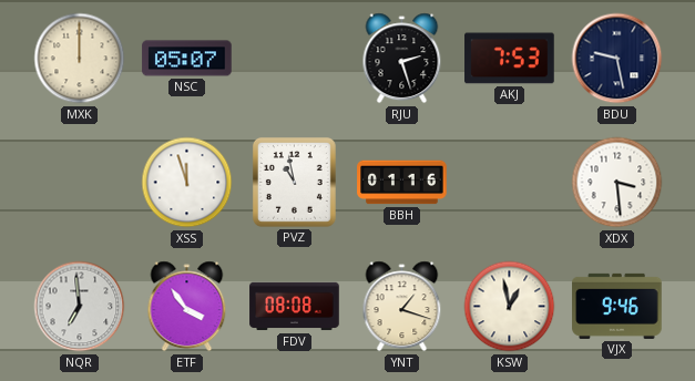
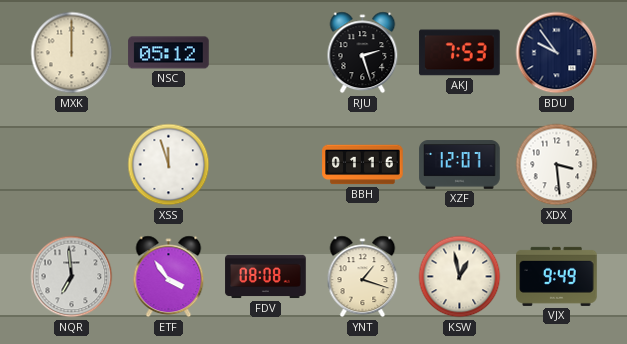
NSC: 05:07 -> 05:12 (169, 53)
BDU: 9:28 -> 9:54 (557, 53)
PVZ: 10:58 -> none (294, 182)
XZF: none -> 12:07 (460, 165)
VJX: 9:46 -> 9:49 (557, 276)
